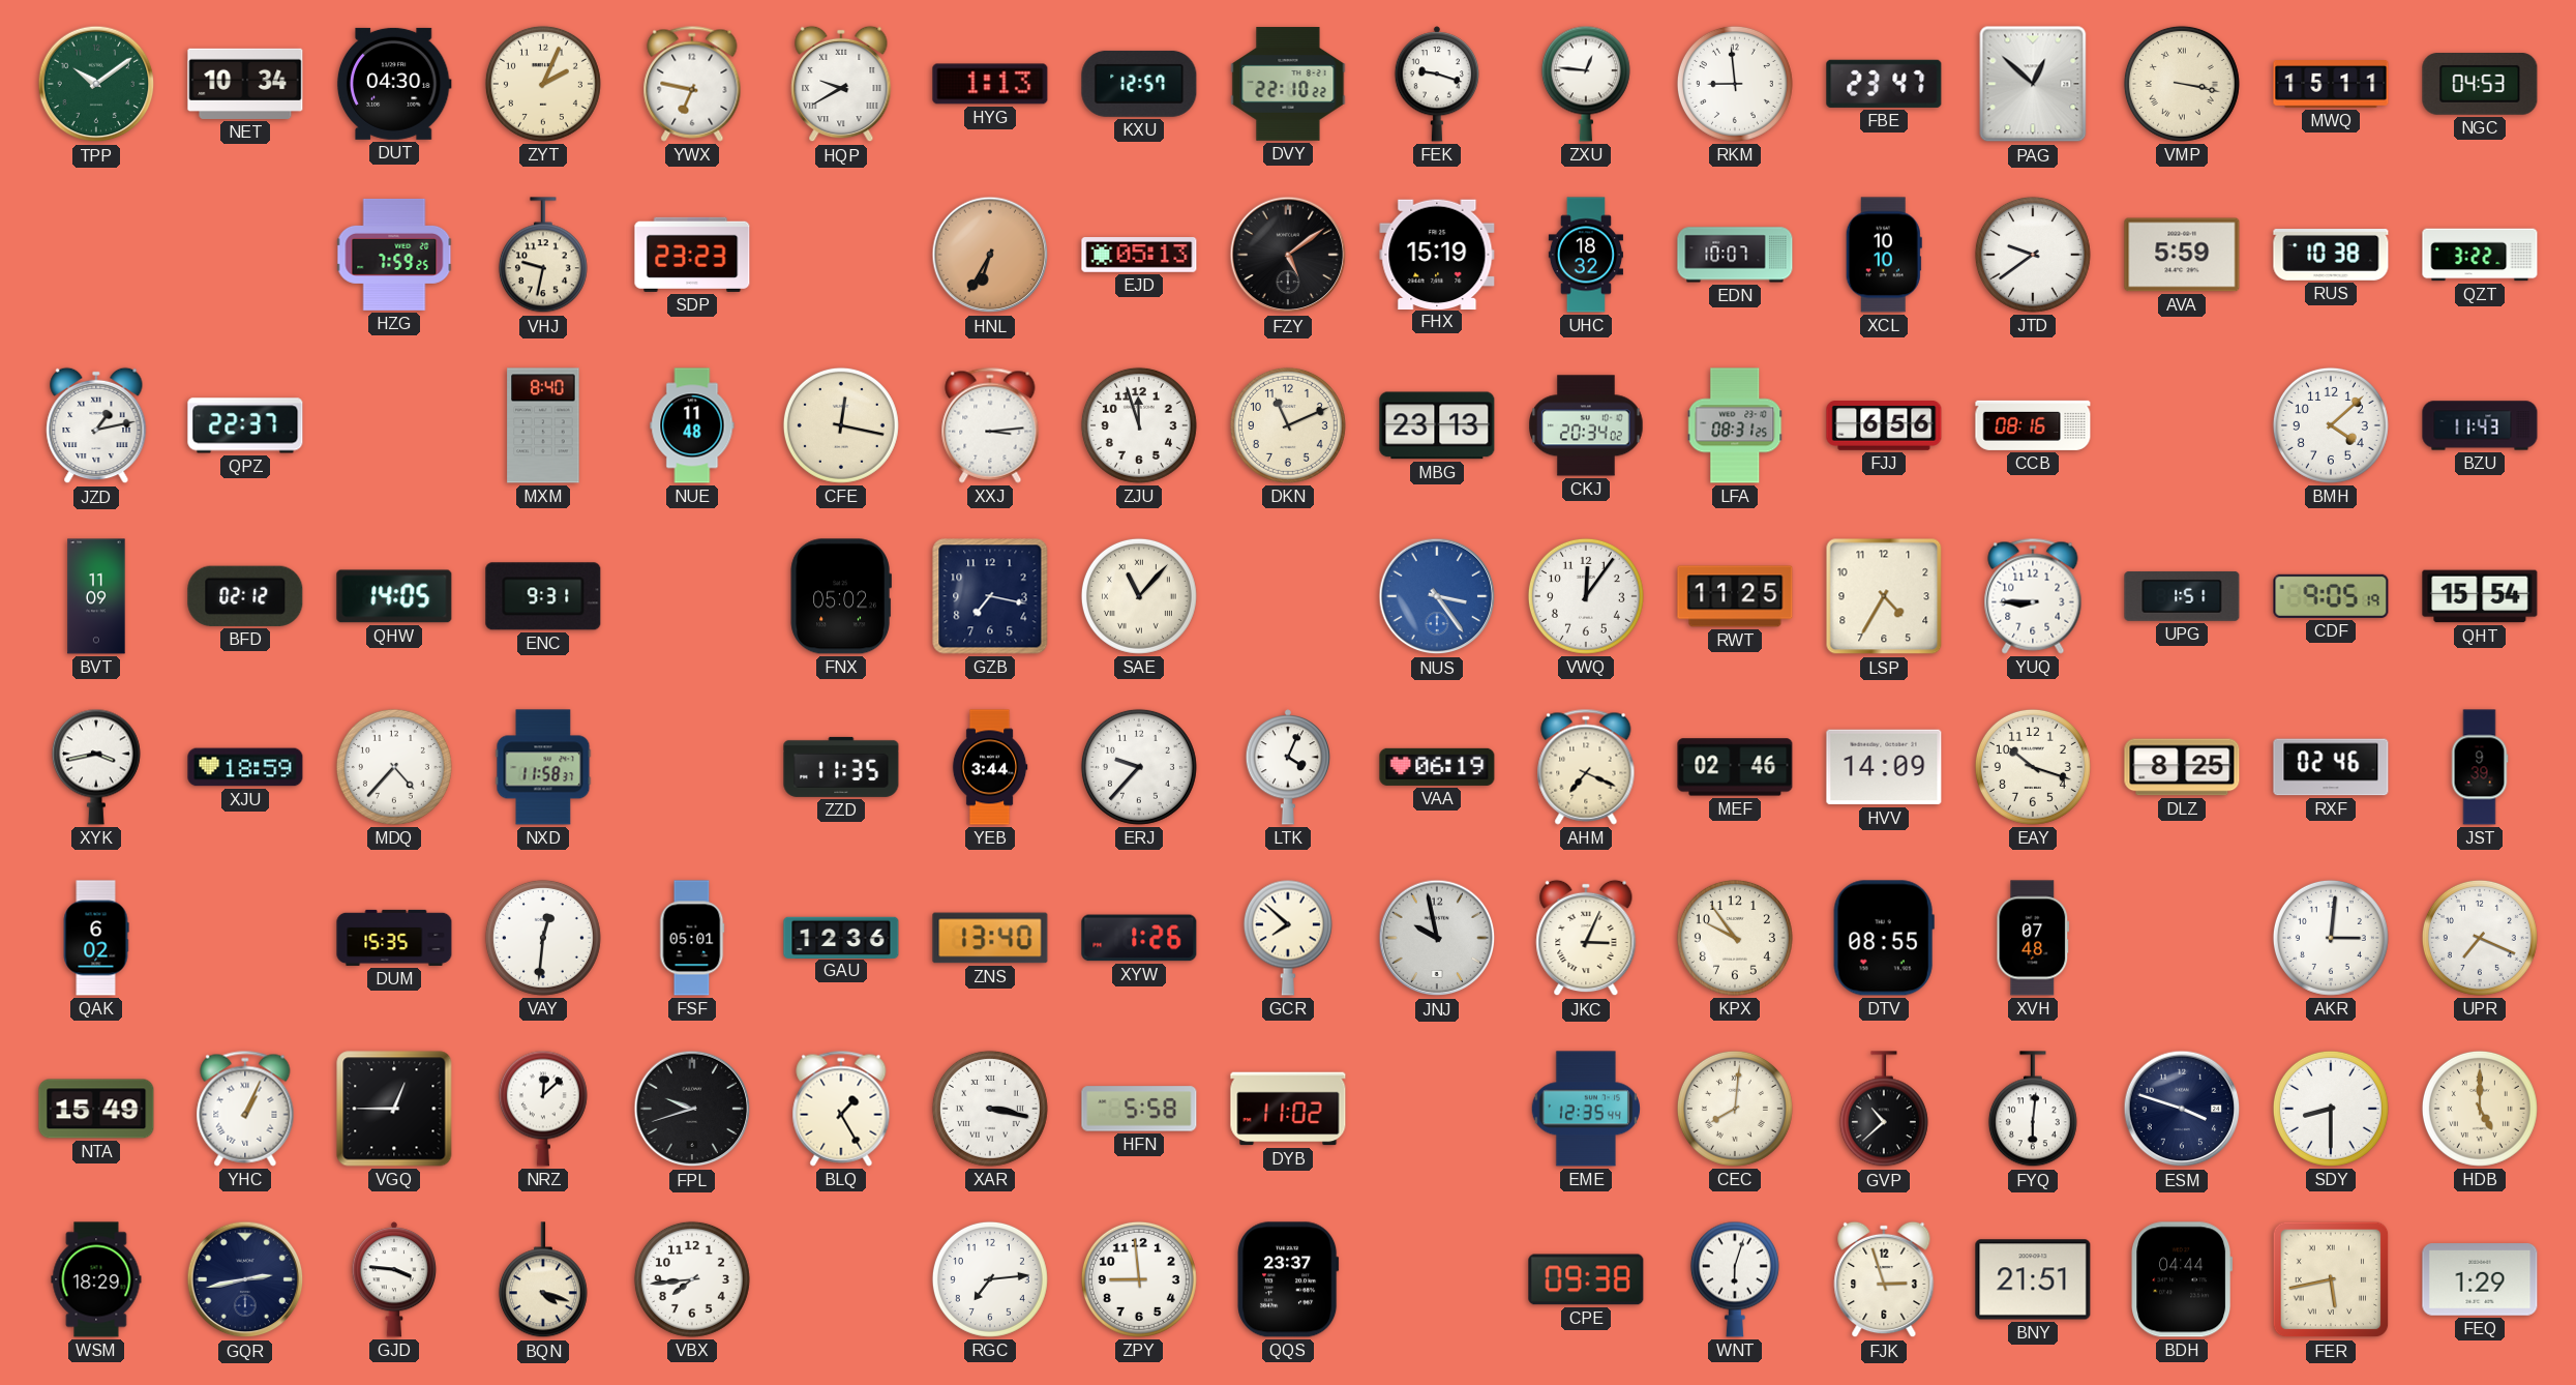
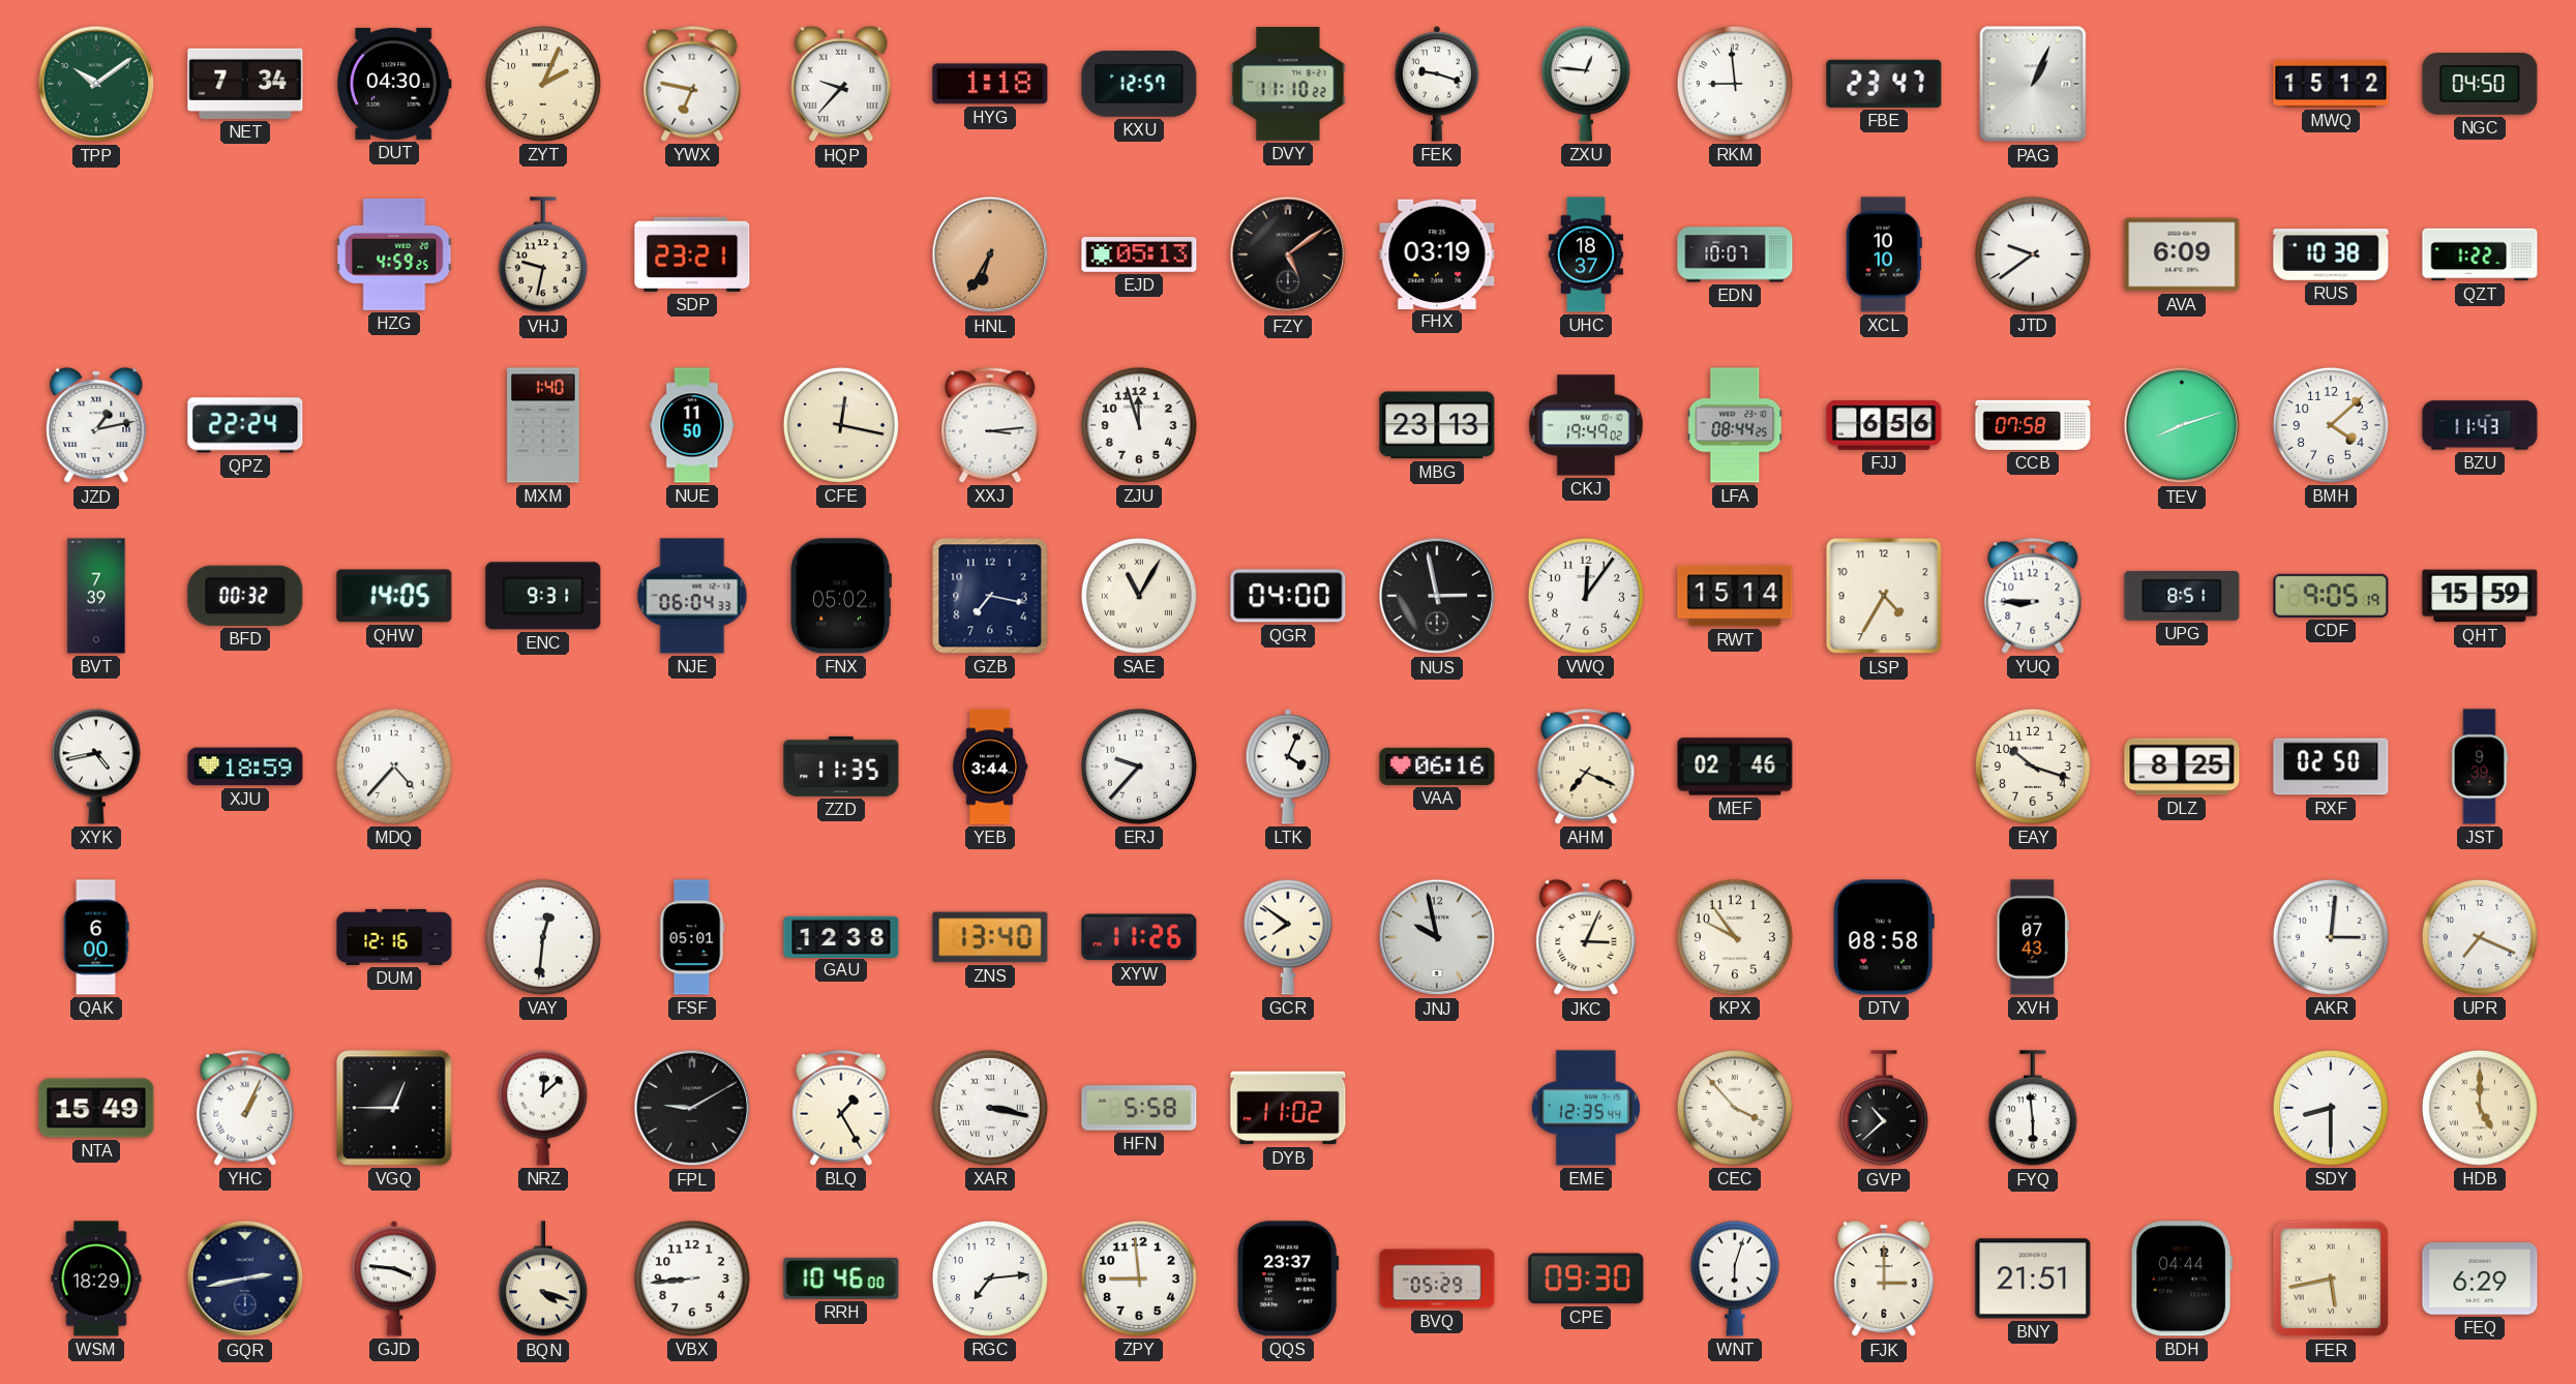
NET: 10:34 -> 7:34 (245, 84)
HQP: 9:40 -> 9:37 (841, 84)
HYG: 1:13 -> 1:18 (990, 84)
DVY: 22:10 -> 11:10 (1288, 84)
PAG: 12:52 -> 1:04 (2033, 84)
VMP: 3:17 -> none (2182, 84)
MWQ: 15:11 -> 15:12 (2331, 85)
NGC: 04:53 -> 04:50 (2480, 85)
HZG: 7:59 -> 4:59 (394, 254)
SDP: 23:23 -> 23:21 (692, 254)
FHX: 15:19 -> 03:19 (1437, 253)
UHC: 18:32 -> 18:37 (1586, 254)
AVA: 5:59 -> 6:09 (2182, 254)
QZT: 3:22 -> 1:22 (2480, 254)
QPZ: 22:37 -> 22:24 (245, 425)
MXM: 8:40 -> 1:40 (543, 425)
NUE: 11:48 -> 11:50 (692, 425)
DKN: 11:11 -> none (1288, 425)
CKJ: 20:34 -> 19:49 (1586, 425)
LFA: 08:31 -> 08:44 (1735, 425)
CCB: 08:16 -> 07:58 (2033, 425)
TEV: none -> 8:12 (2182, 425)
BVT: 11:09 -> 7:39 (96, 596)
BFD: 02:12 -> 00:32 (245, 596)
NJE: none -> 06:04 (692, 596)
SAE: 11:07 -> 11:05 (1139, 596)
QGR: none -> 04:00 (1288, 596)
NUS: 3:24 -> 2:58 (1437, 596)
NUS dial: blue -> black (1437, 596)
RWT: 11:25 -> 15:14 (1735, 596)
UPG: 1:51 -> 8:51 (2182, 596)
QHT: 15:54 -> 15:59 (2480, 596)
XYK: 3:43 -> 4:43 (96, 766)
NXD: 11:58 -> none (543, 767)
VAA: 06:19 -> 06:16 (1437, 766)
HVV: 14:09 -> none (1884, 767)
RXF: 02:46 -> 02:50 (2331, 766)
QAK: 6:02 -> 6:00 (96, 937)
DUM: 15:35 -> 12:16 (394, 937)
GAU: 12:36 -> 12:38 (841, 936)
XYW: 1:26 -> 11:26 (1139, 937)
GCR: 7:52 -> 7:51 (1288, 937)
DTV: 08:55 -> 08:58 (1884, 937)
XVH: 07:48 -> 07:43 (2033, 937)
FPL: 9:42 -> 9:10 (692, 1108)
CEC: 8:01 -> 3:53 (1735, 1108)
FYQ: 6:01 -> 5:59 (2033, 1109)
ESM: 3:48 -> none (2182, 1109)
VBX: 7:44 -> 8:44 (692, 1278)
RRH: none -> 10:46 (841, 1278)
BVQ: none -> 05:29 (1437, 1278)
CPE: 09:38 -> 09:30 (1586, 1278)
FJK: 2:57 -> 3:00 (1884, 1278)
FEQ: 1:29 -> 6:29 (2480, 1278)
